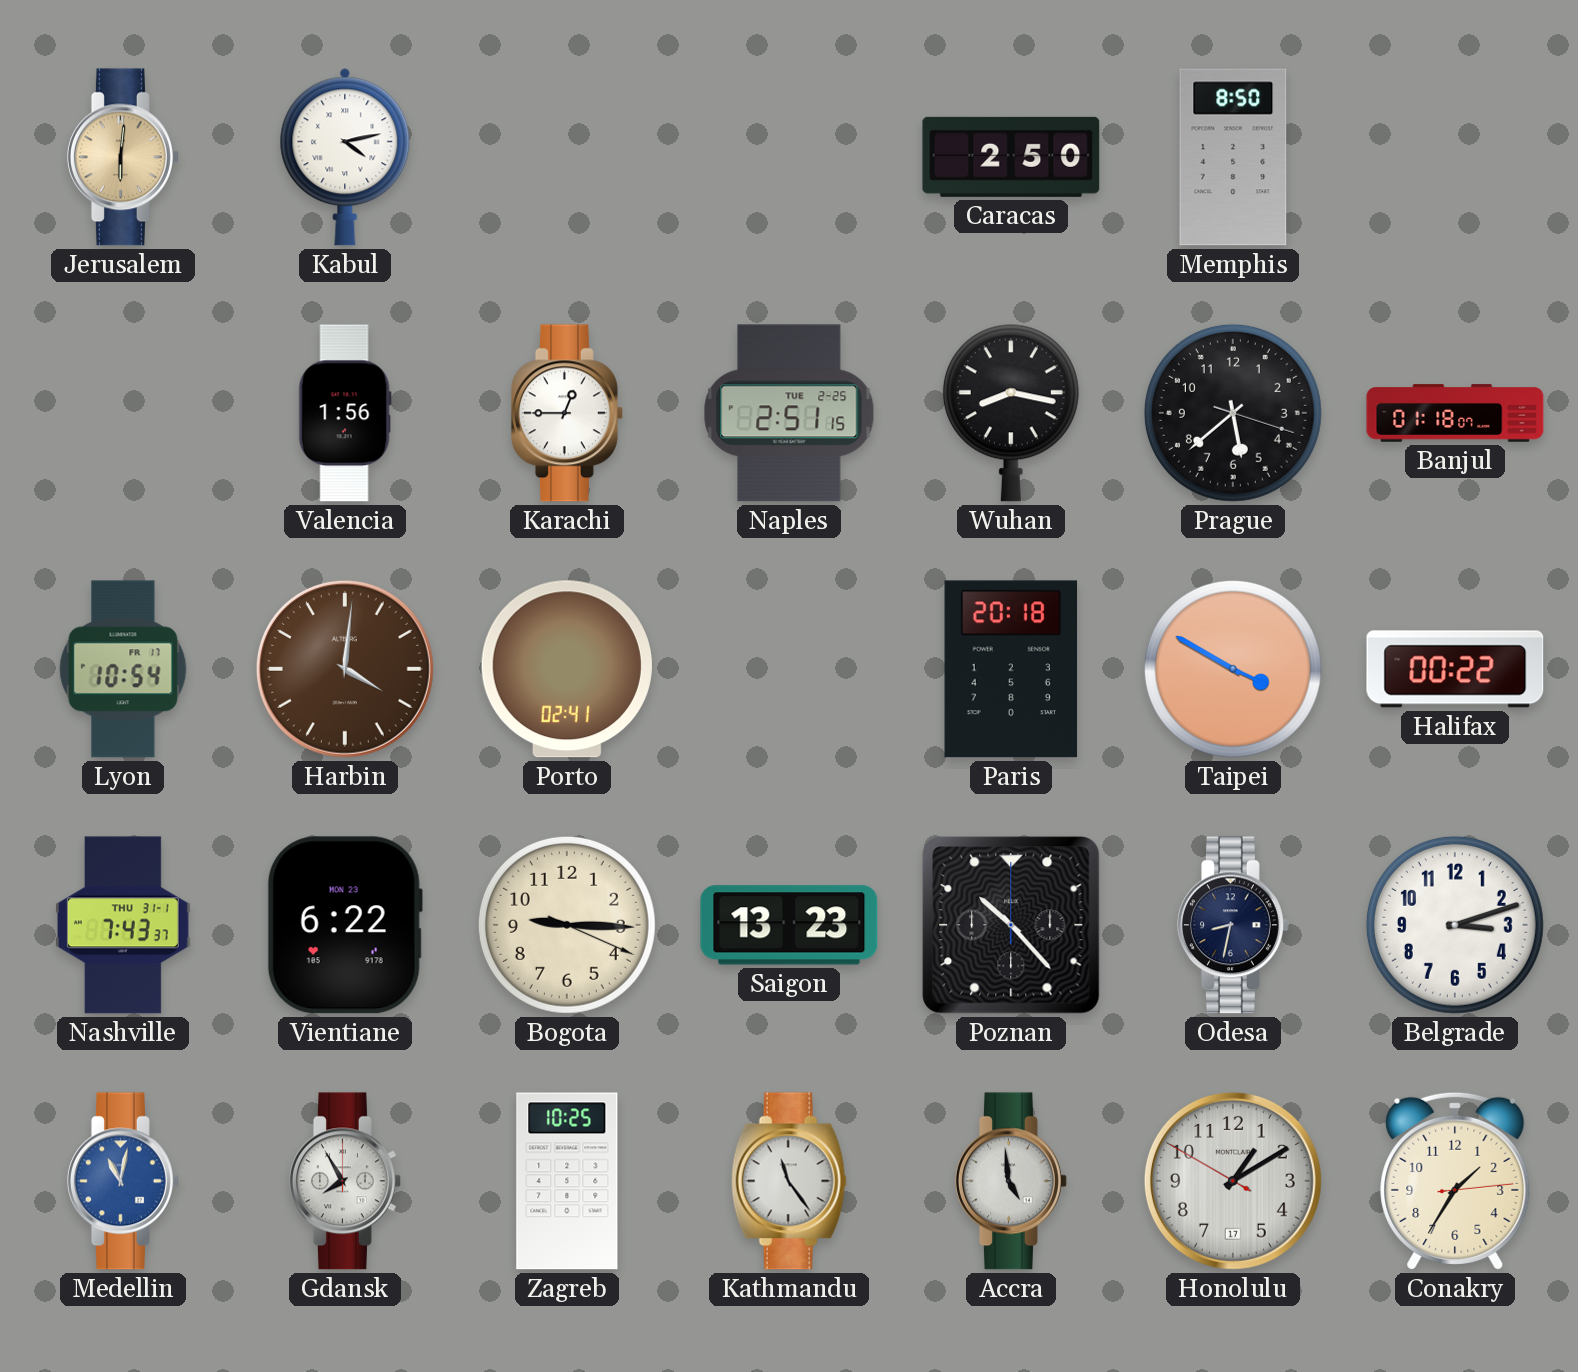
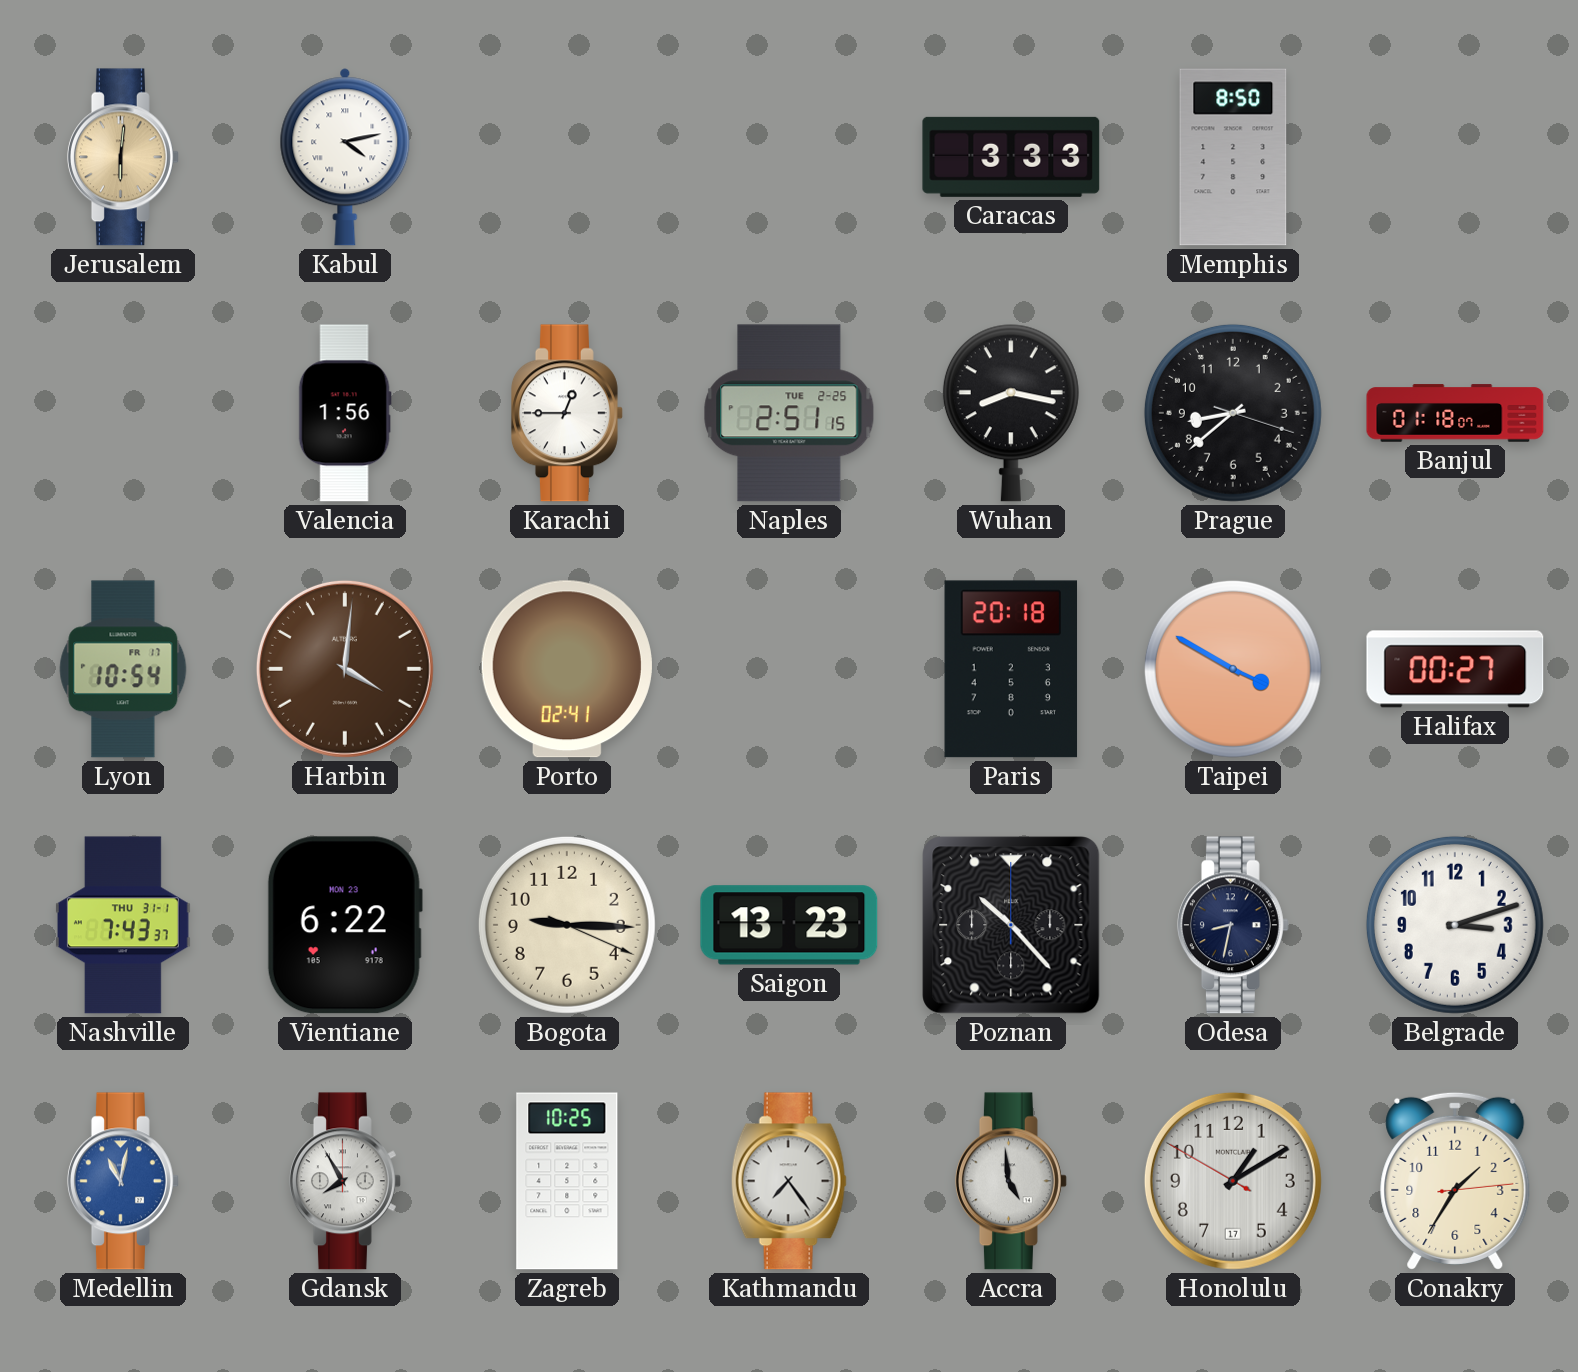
Caracas: 2:50 -> 3:33 (1011, 157)
Prague: 5:38 -> 8:38 (1233, 413)
Halifax: 00:22 -> 00:27 (1455, 669)
Kathmandu: 11:24 -> 7:24 (789, 1181)
